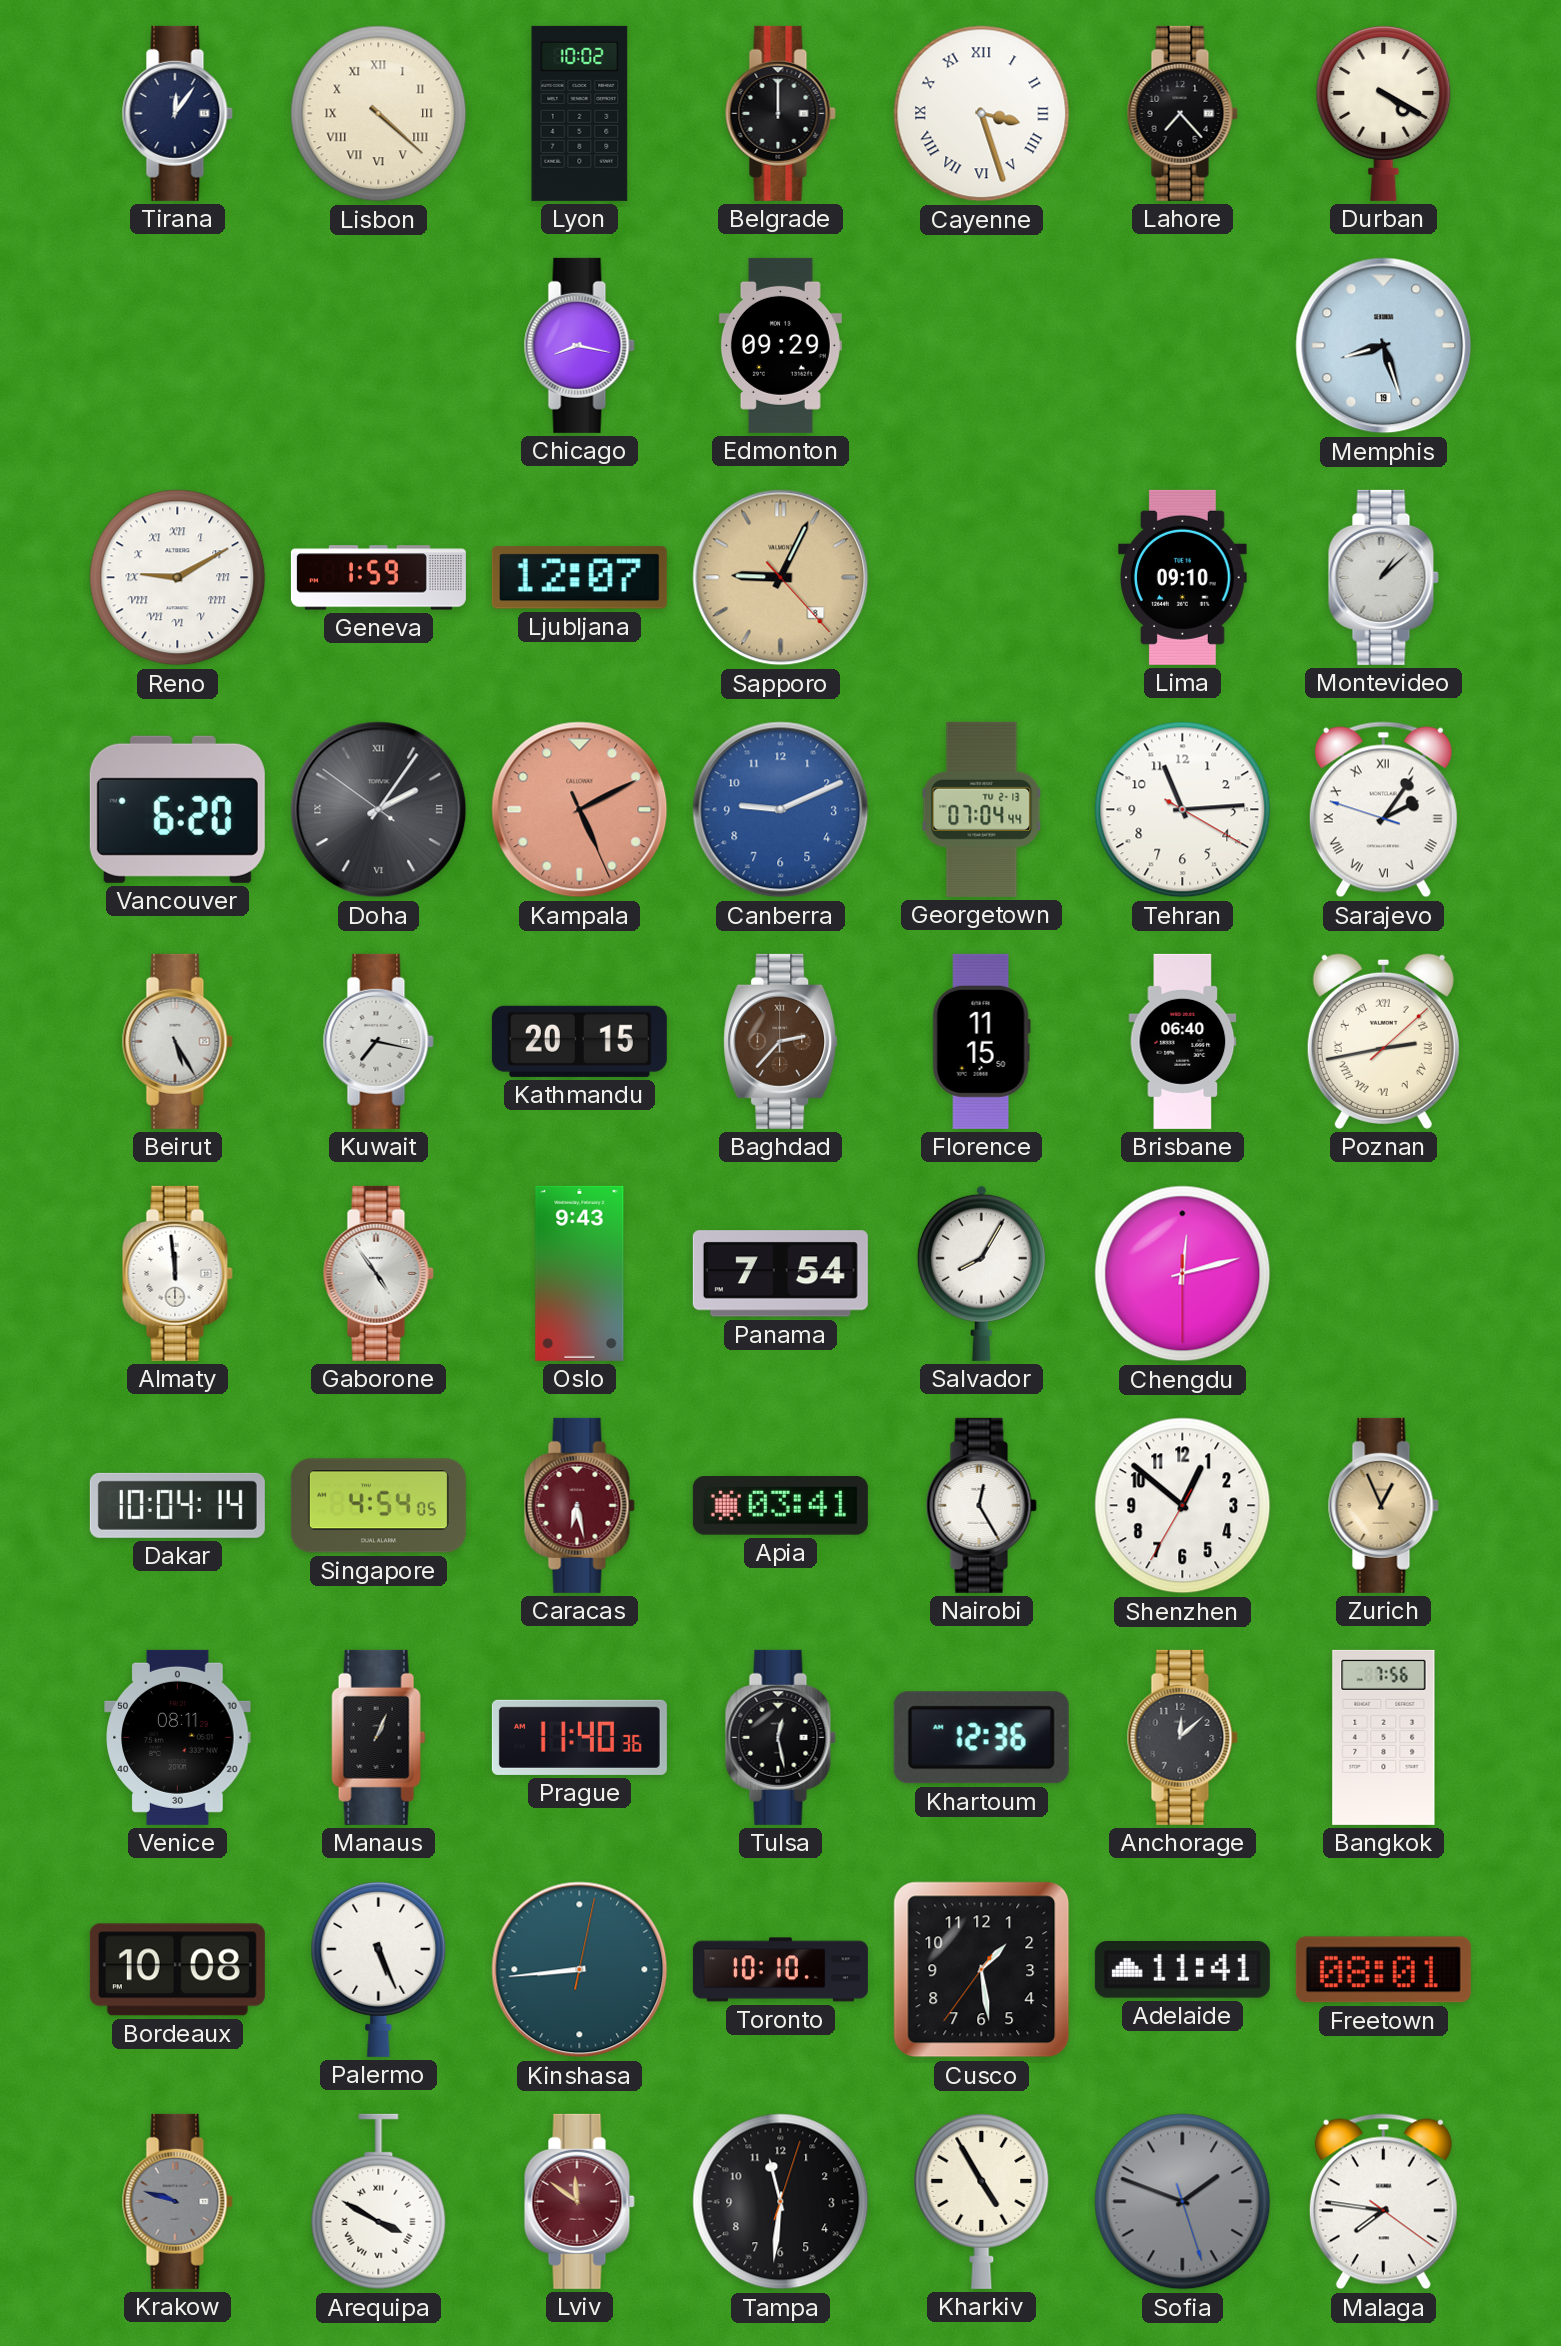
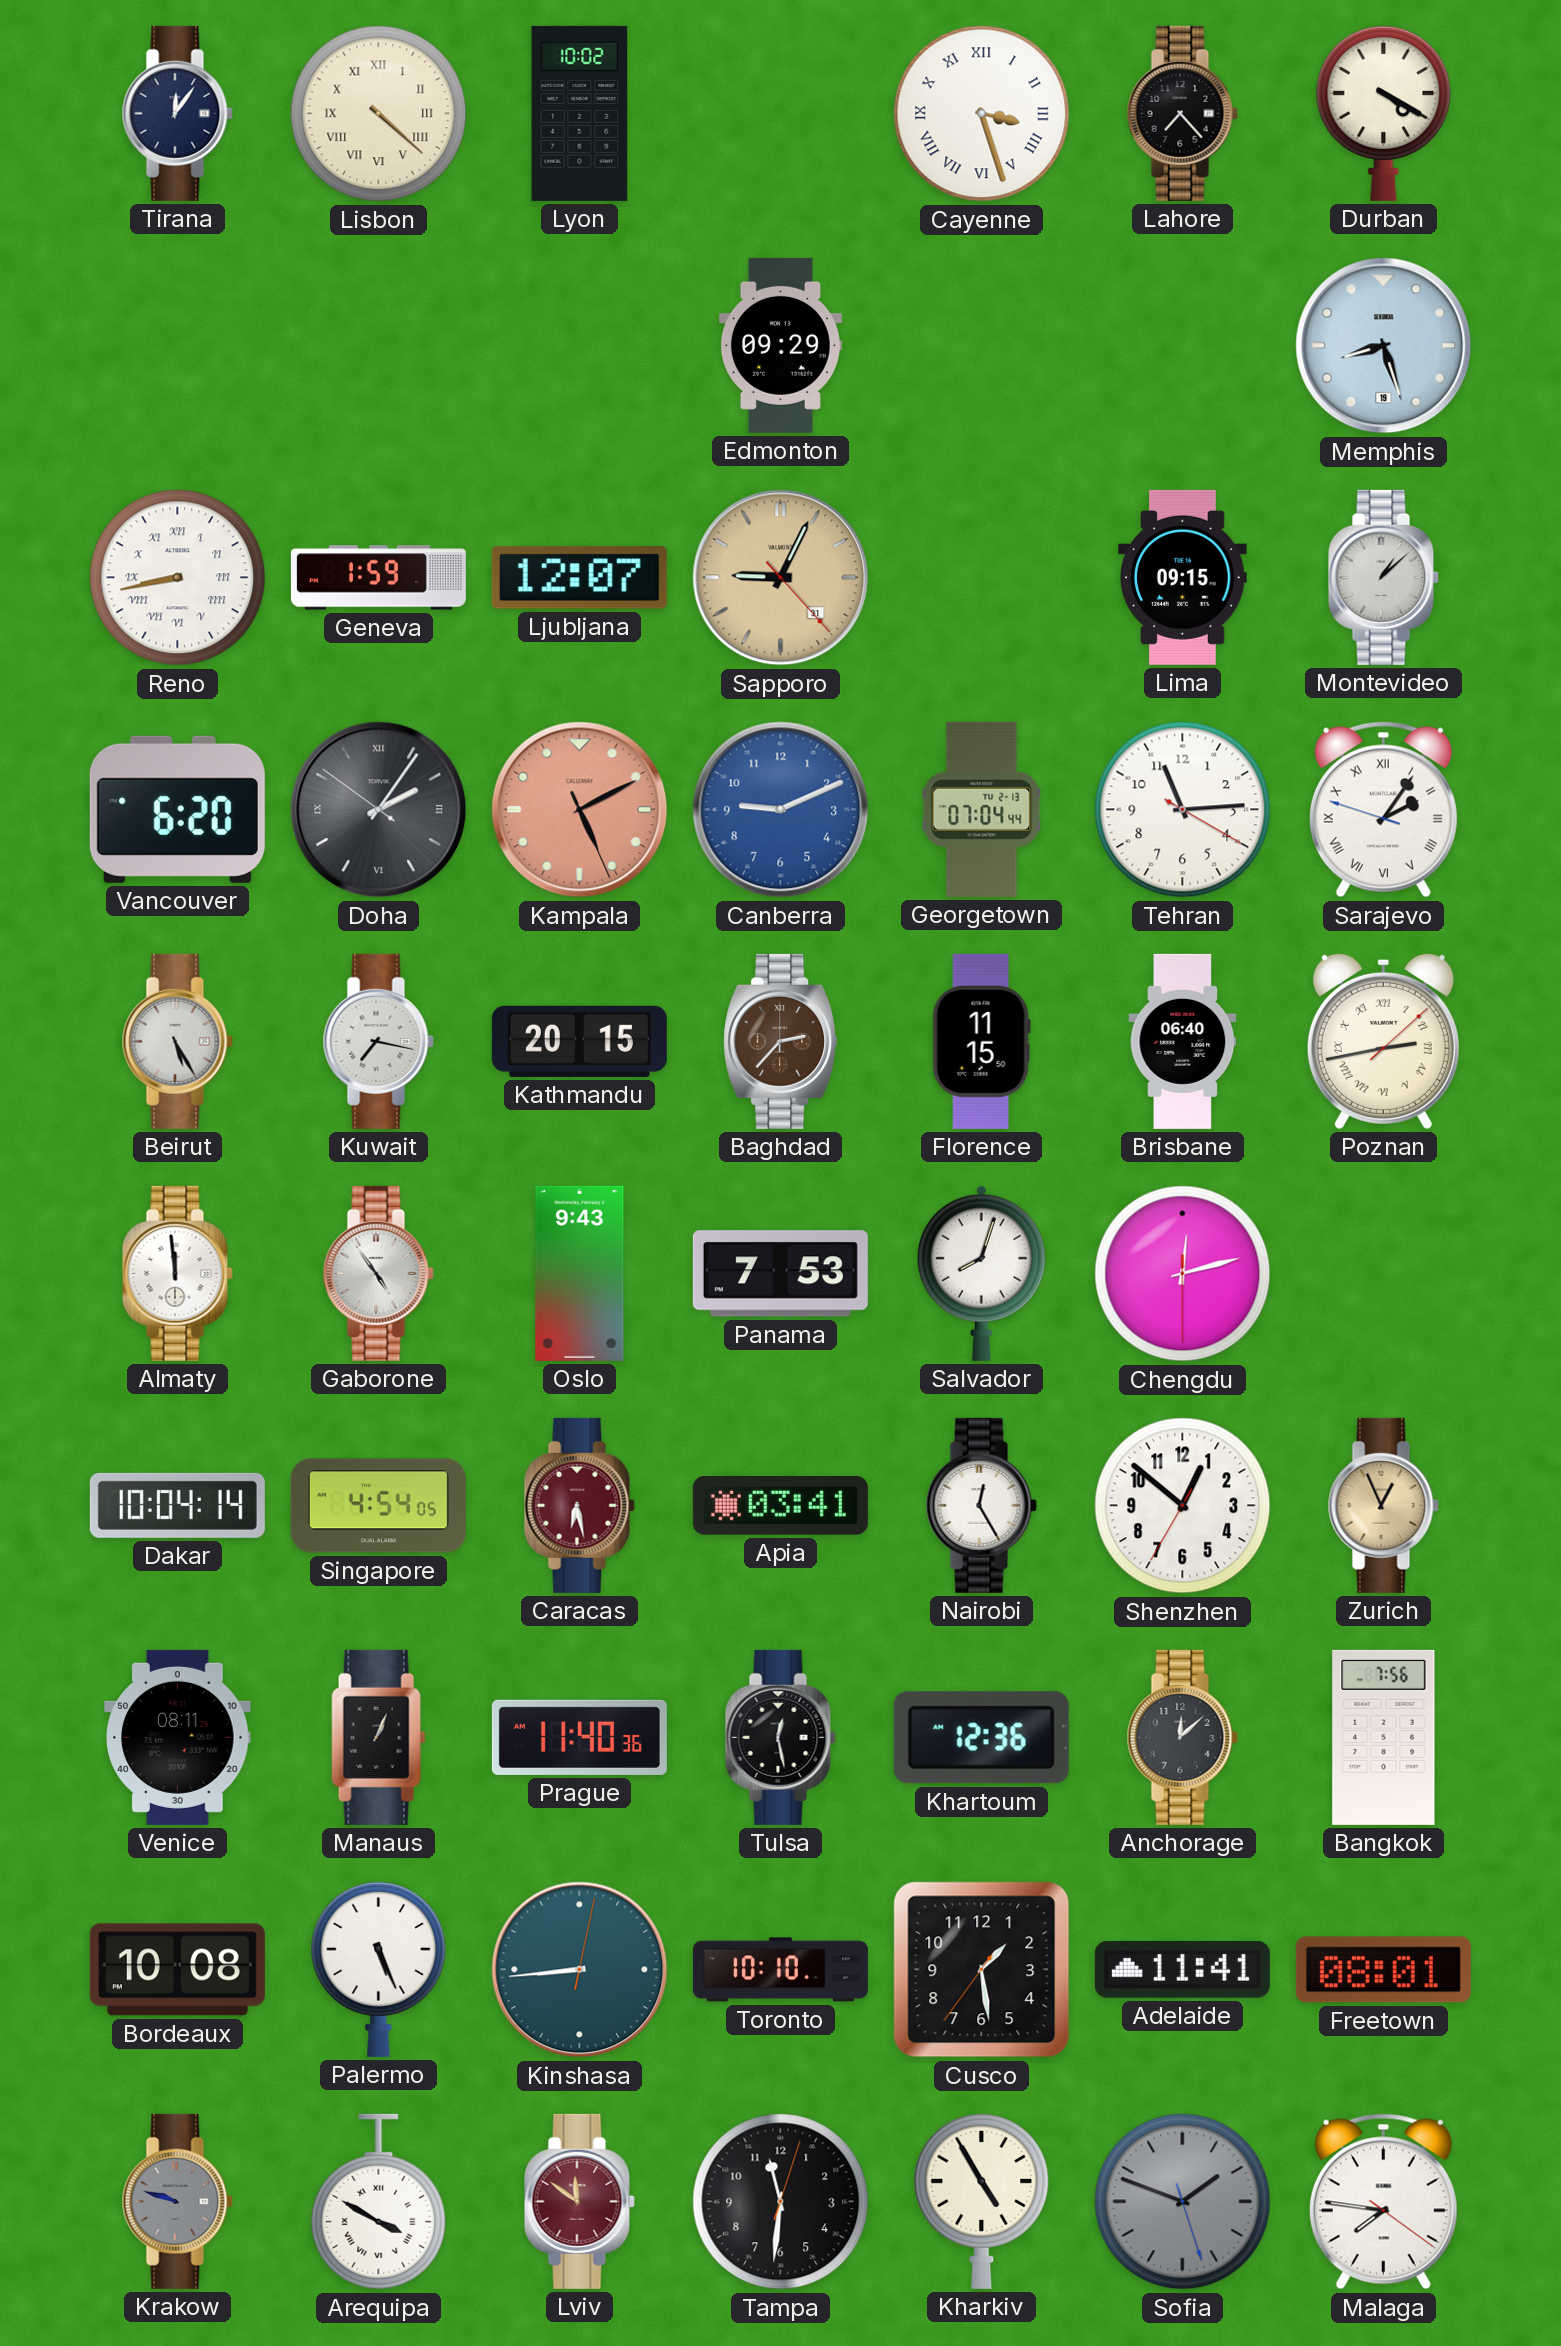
Belgrade: 12:00 -> none (780, 113)
Chicago: 8:17 -> none (579, 345)
Reno: 9:10 -> 8:43 (178, 578)
Sapporo date: 8 -> 31 (781, 578)
Lima: 09:10 -> 09:15 (1183, 577)
Panama: 7:54 -> 7:53 (780, 1274)
Salvador: 8:05 -> 8:03 (981, 1273)
